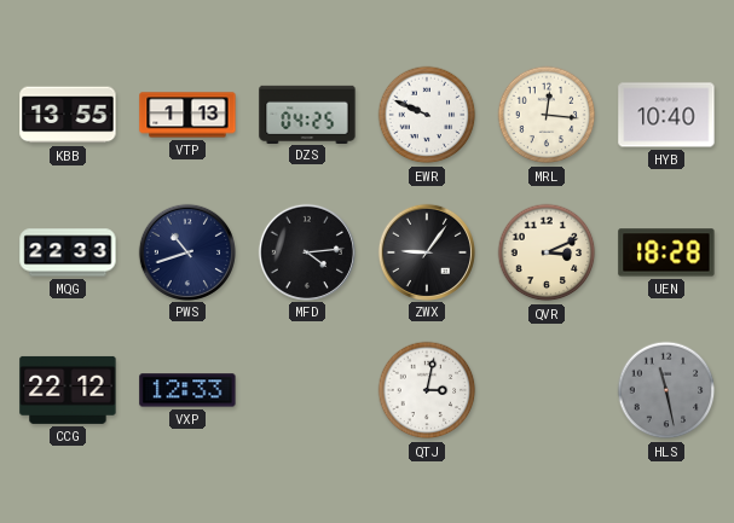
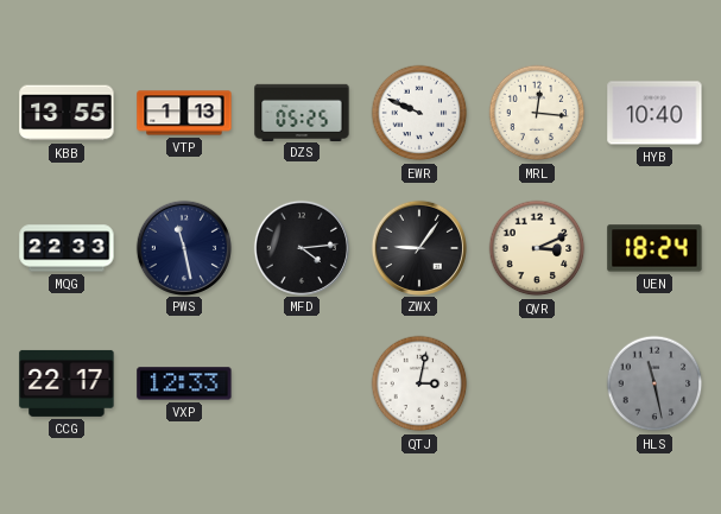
DZS: 04:25 -> 05:25 (302, 112)
PWS: 10:42 -> 11:28 (183, 247)
UEN: 18:28 -> 18:24 (654, 248)
CCG: 22:12 -> 22:17 (67, 383)
